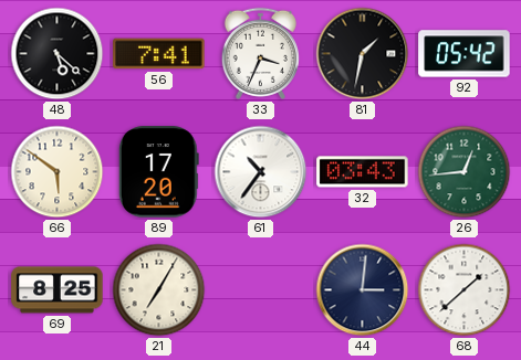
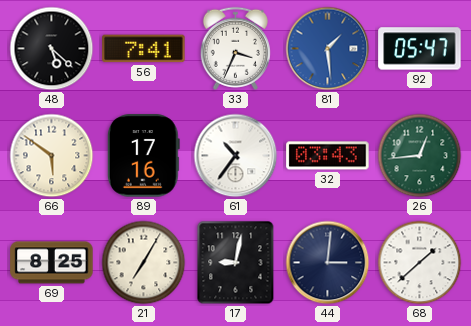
81: 1:32 -> 1:29 (328, 49)
81 dial: black -> blue (328, 49)
92: 05:42 -> 05:47 (420, 49)
89: 17:20 -> 17:16 (143, 156)
17: none -> 9:02 (236, 263)
